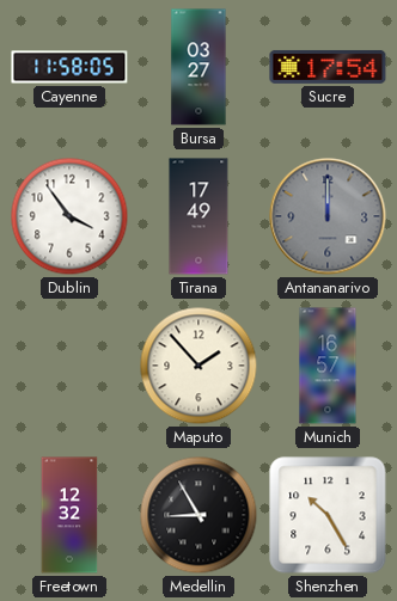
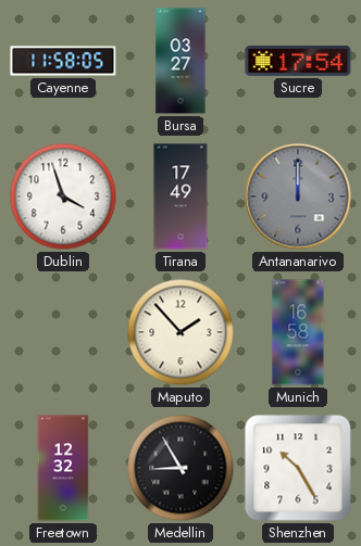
Dublin: 3:54 -> 3:57 (63, 196)
Munich: 16:57 -> 16:58 (298, 332)
